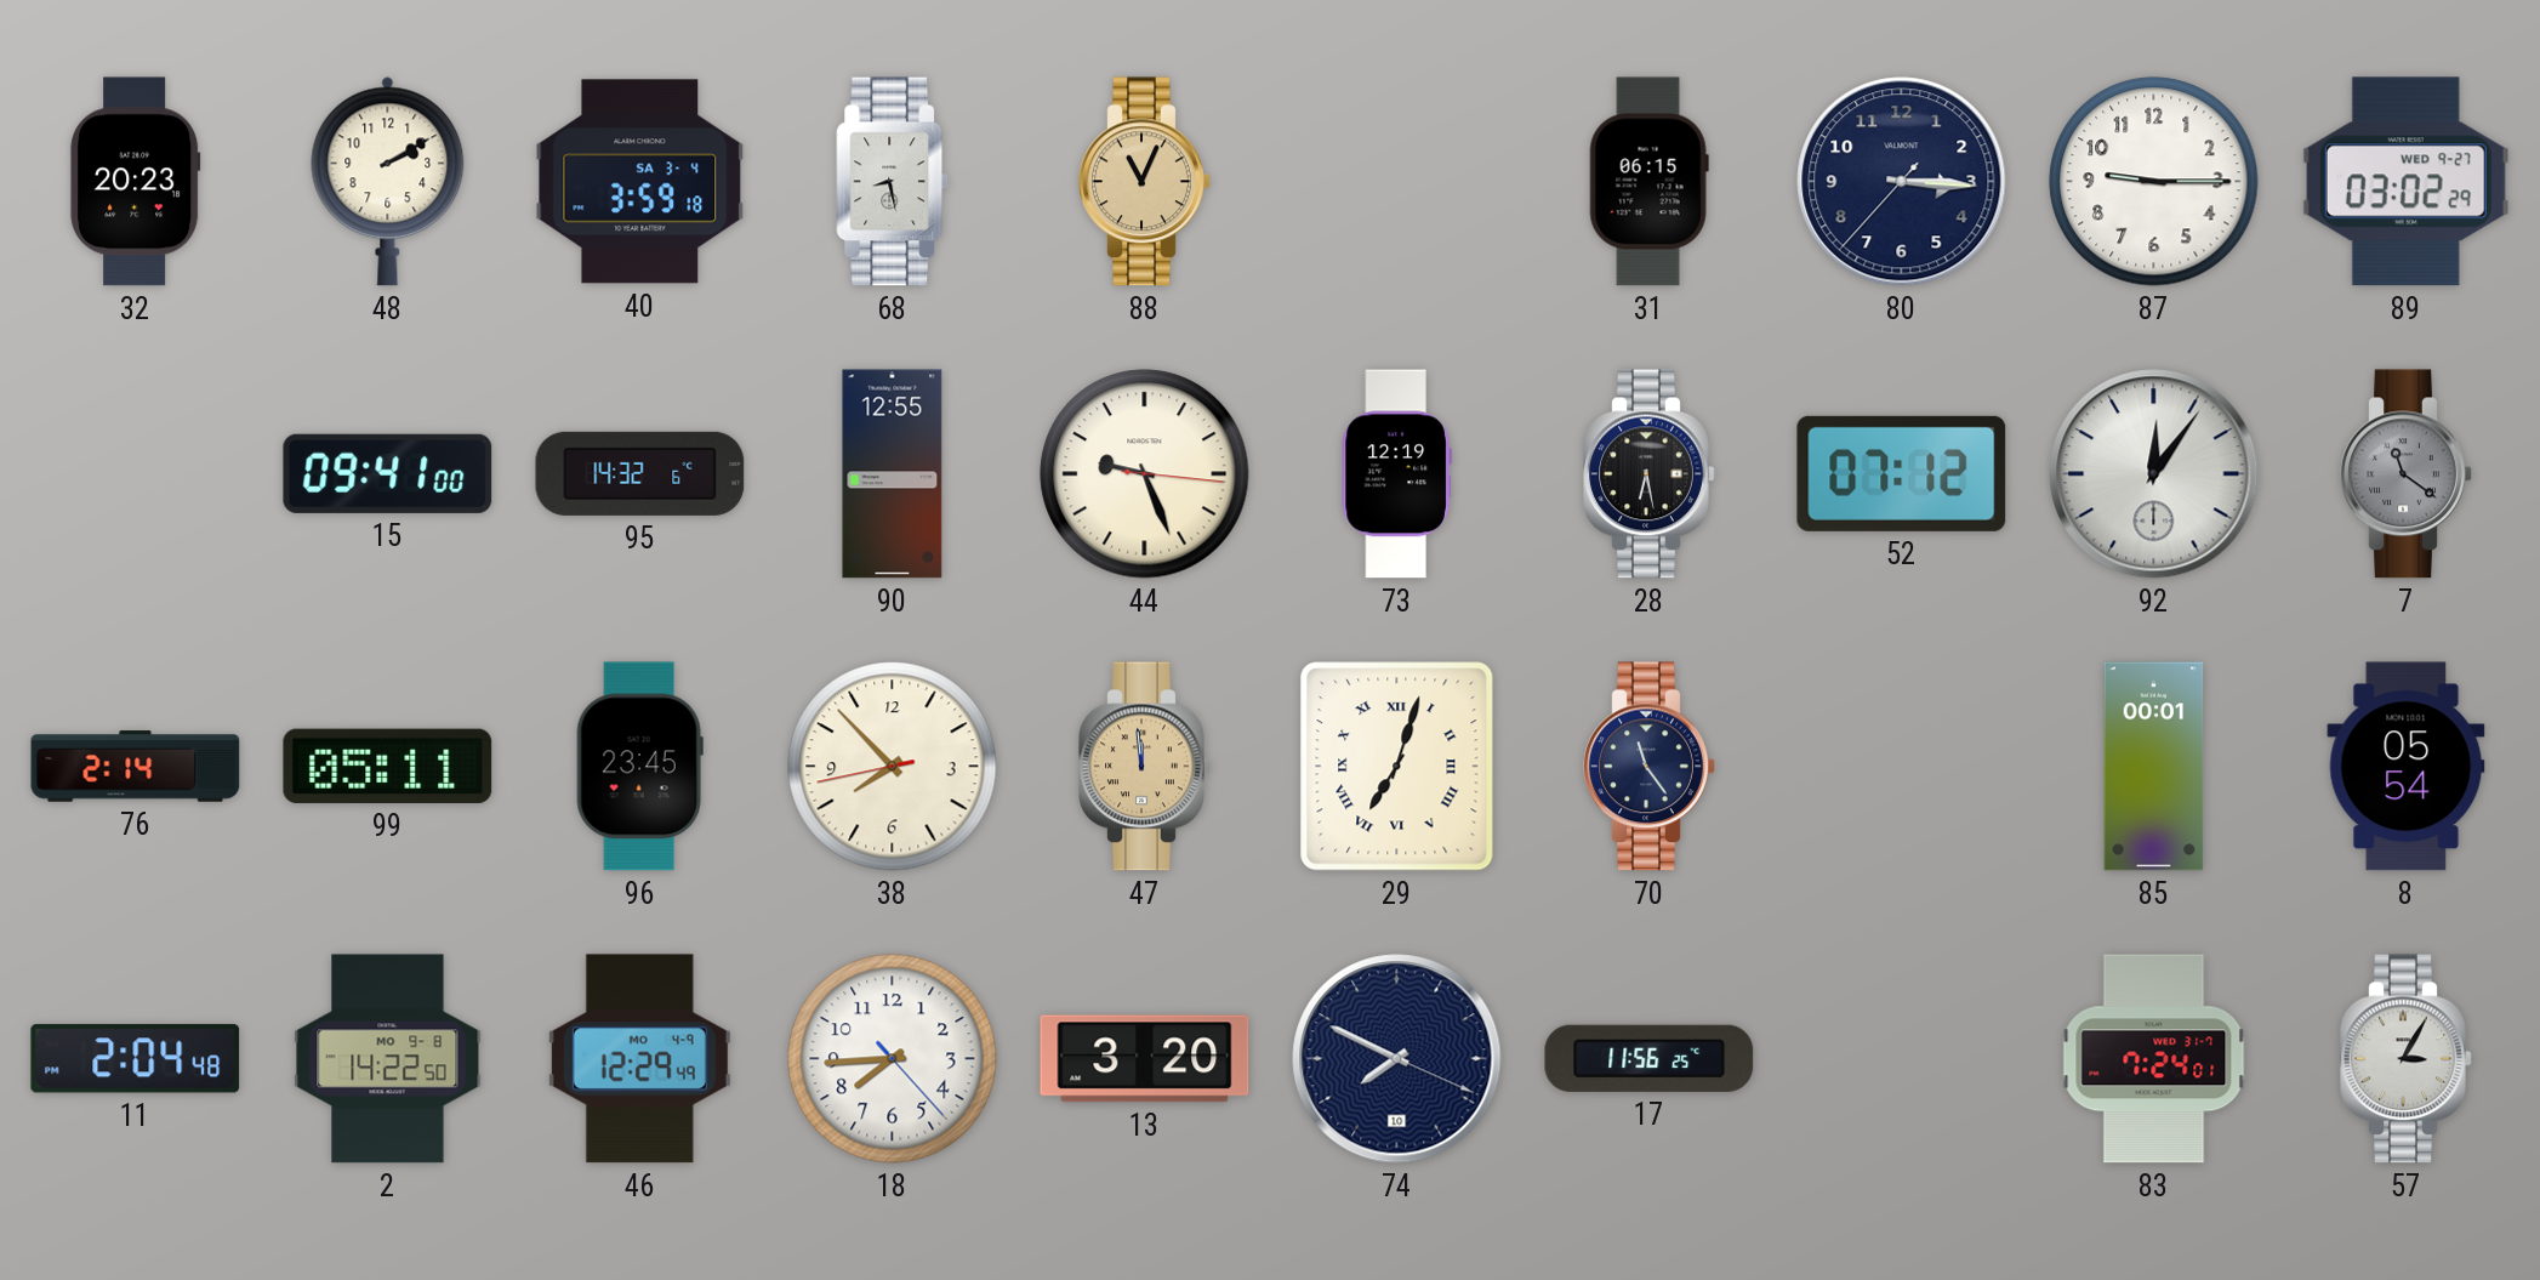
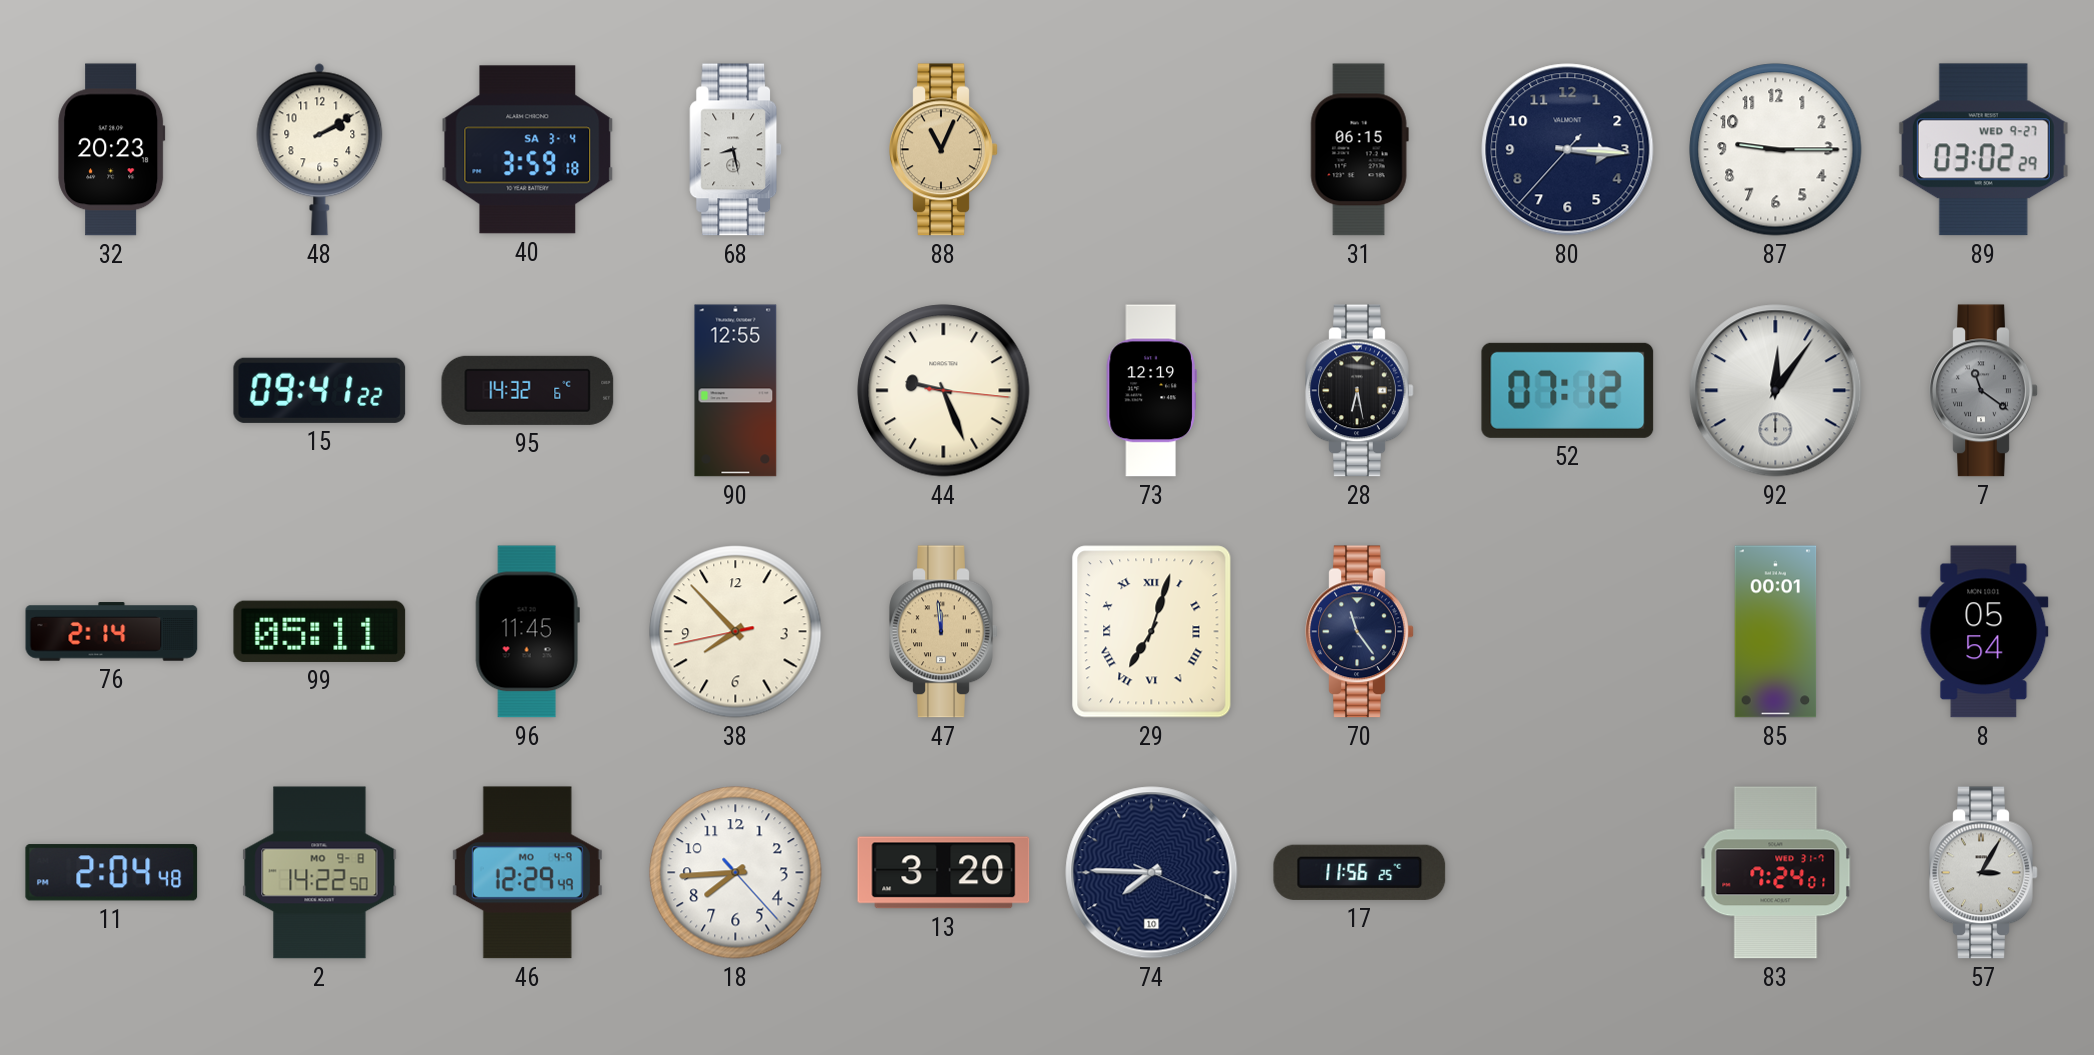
15: 09:41:00 -> 09:41:22 (320, 390)
96: 23:45 -> 11:45 (527, 632)
74: 7:49 -> 7:45 (1152, 873)
